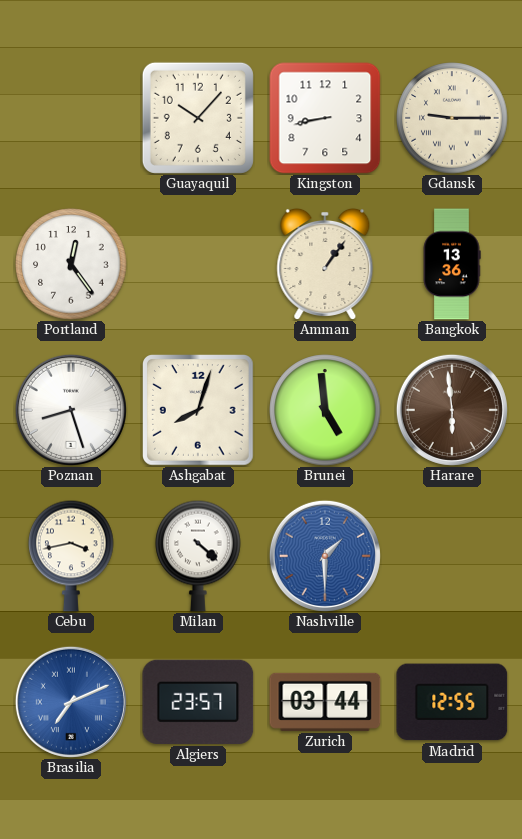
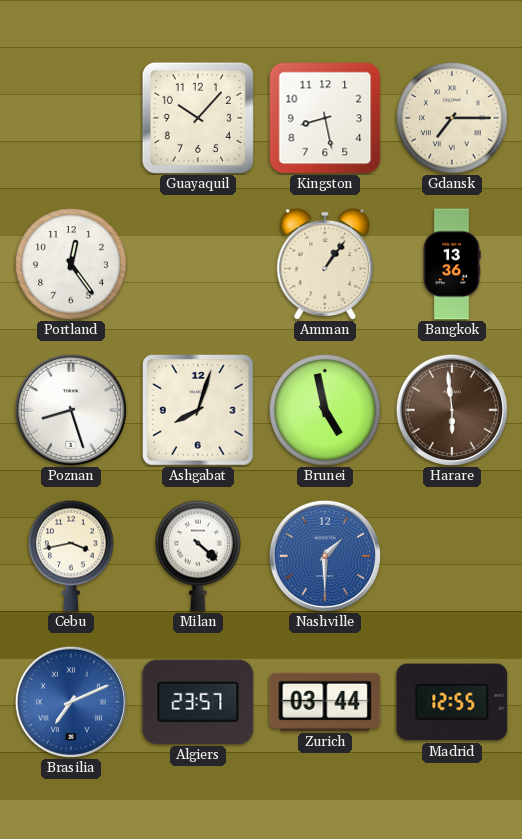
Kingston: 8:43 -> 8:28 (325, 118)
Gdansk: 9:15 -> 7:15 (452, 118)
Brunei: 4:59 -> 4:58 (325, 410)
